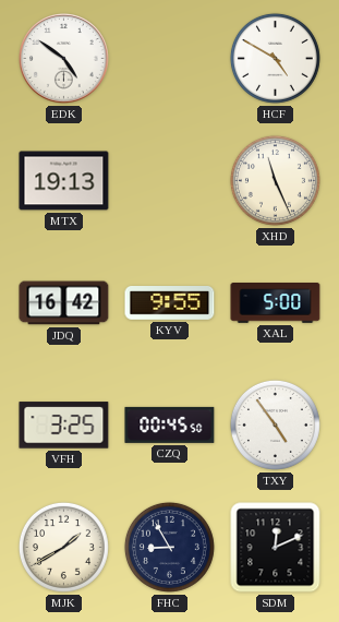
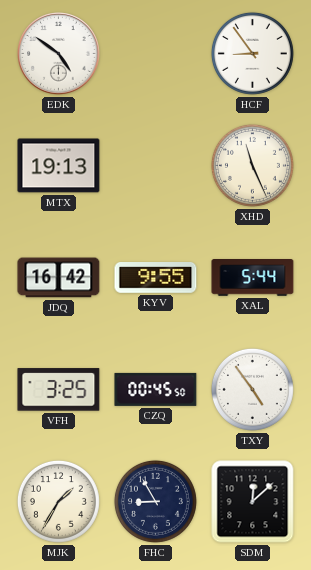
HCF: 4:50 -> 8:54 (252, 53)
XAL: 5:00 -> 5:44 (253, 278)
MJK: 1:40 -> 1:35 (58, 501)
SDM: 12:11 -> 12:08 (253, 502)
